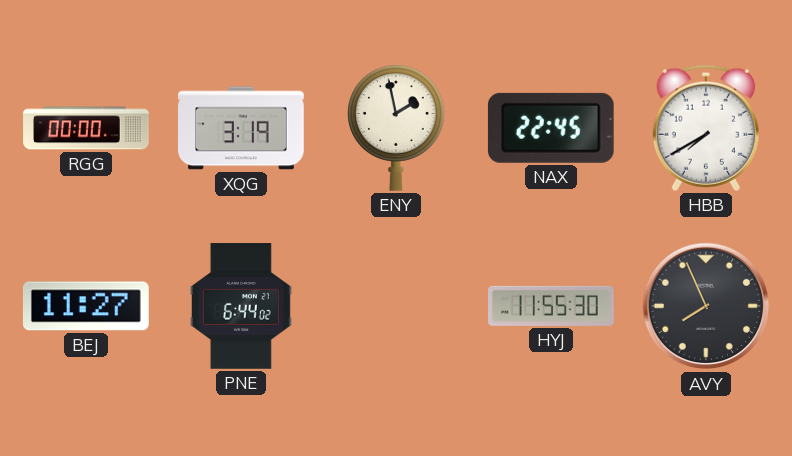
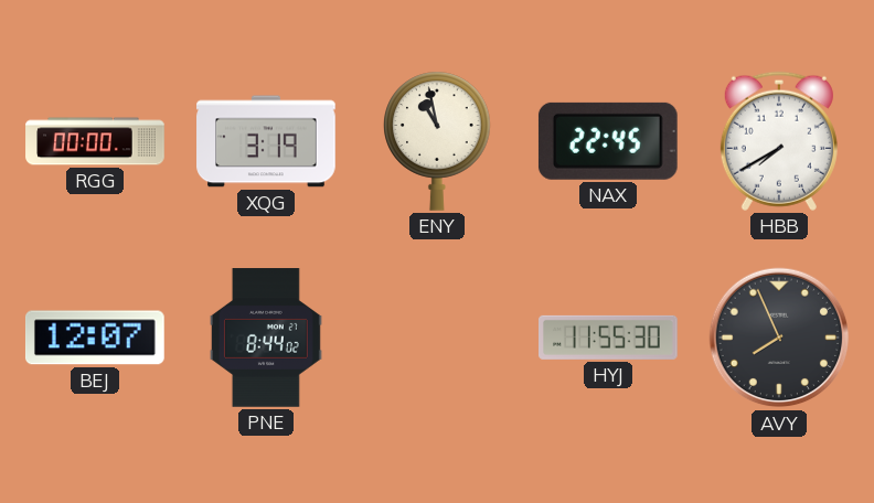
ENY: 1:58 -> 10:58 (437, 141)
BEJ: 11:27 -> 12:07 (95, 338)
PNE: 6:44 -> 8:44 (266, 338)
